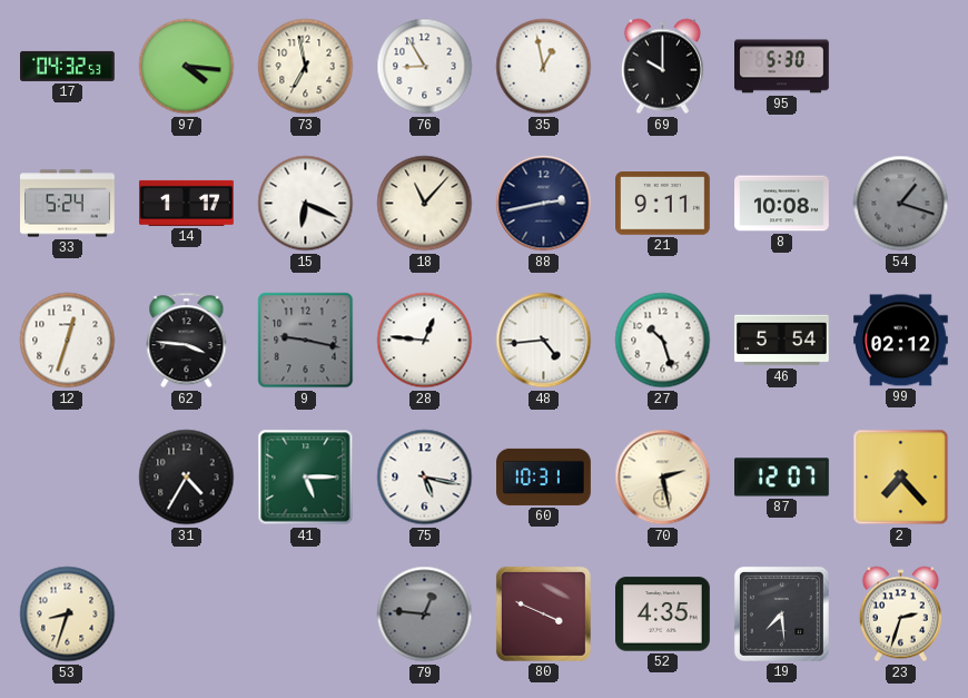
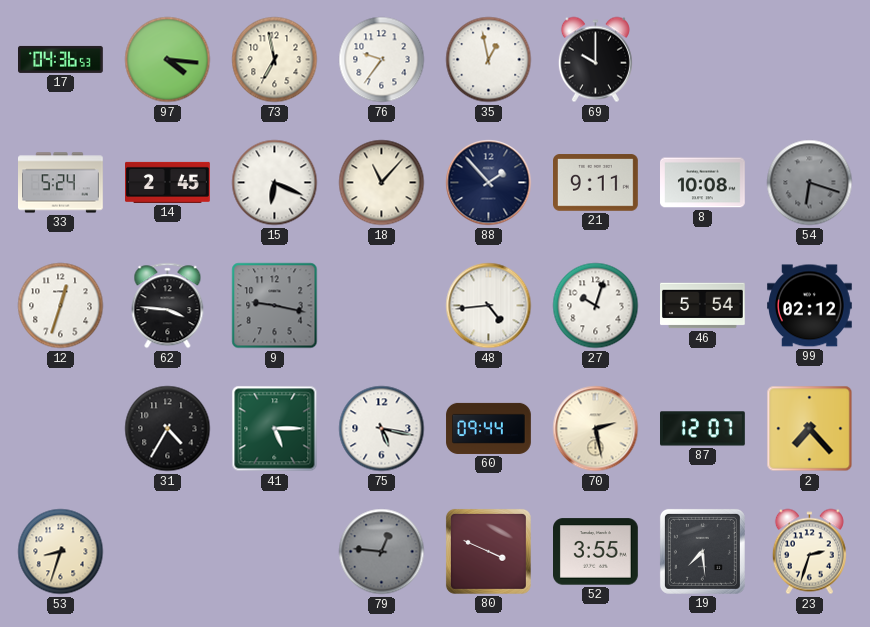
17: 04:32 -> 04:36 (61, 59)
76: 8:55 -> 9:36 (382, 60)
95: 5:30 -> none (782, 67)
14: 1:17 -> 2:45 (168, 182)
88: 2:43 -> 1:53 (489, 183)
54: 1:18 -> 6:18 (810, 183)
28: 12:46 -> none (425, 341)
27: 10:27 -> 10:03 (596, 306)
60: 10:31 -> 09:44 (489, 428)
52: 4:35 -> 3:55 (596, 552)
